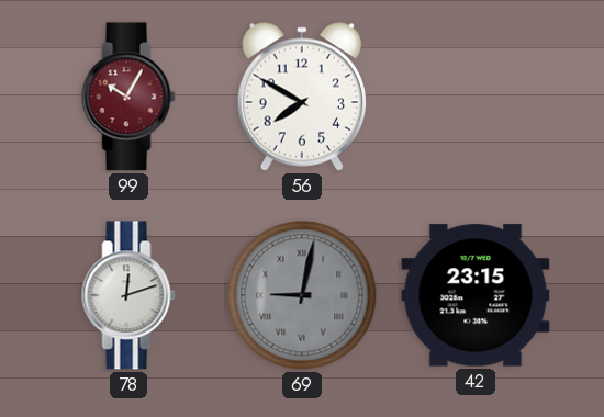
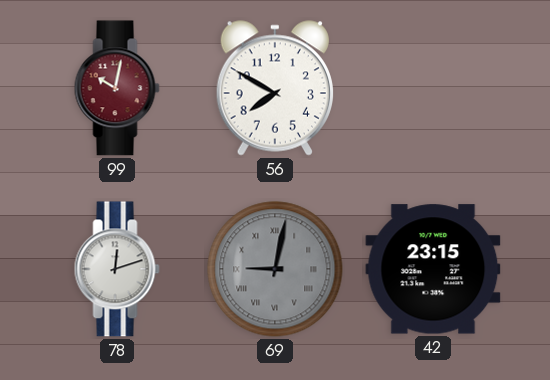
99: 10:05 -> 10:02 (117, 88)
